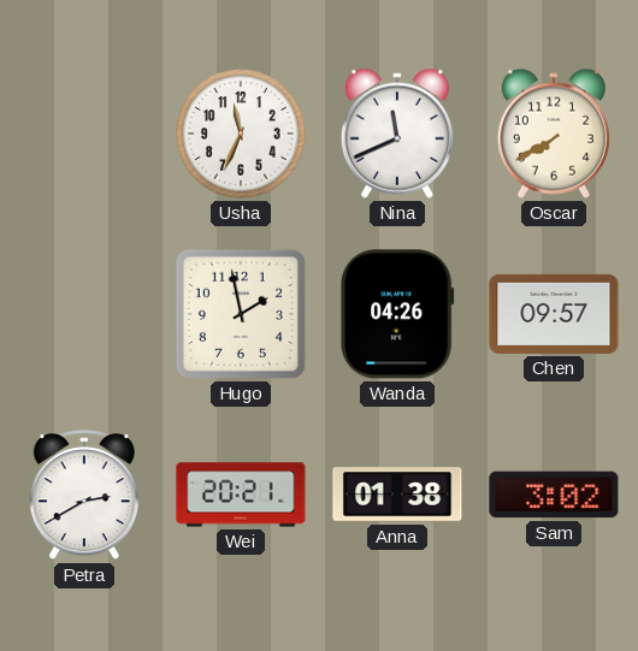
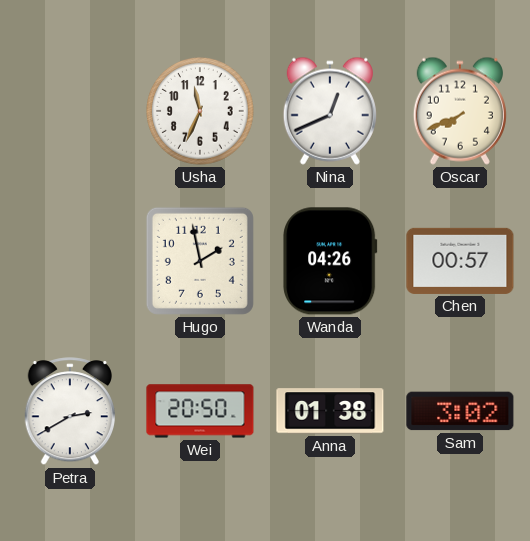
Nina: 11:41 -> 12:41 (330, 111)
Oscar: 7:40 -> 7:41 (460, 111)
Chen: 09:57 -> 00:57 (460, 261)
Wei: 20:21 -> 20:50 (200, 411)
